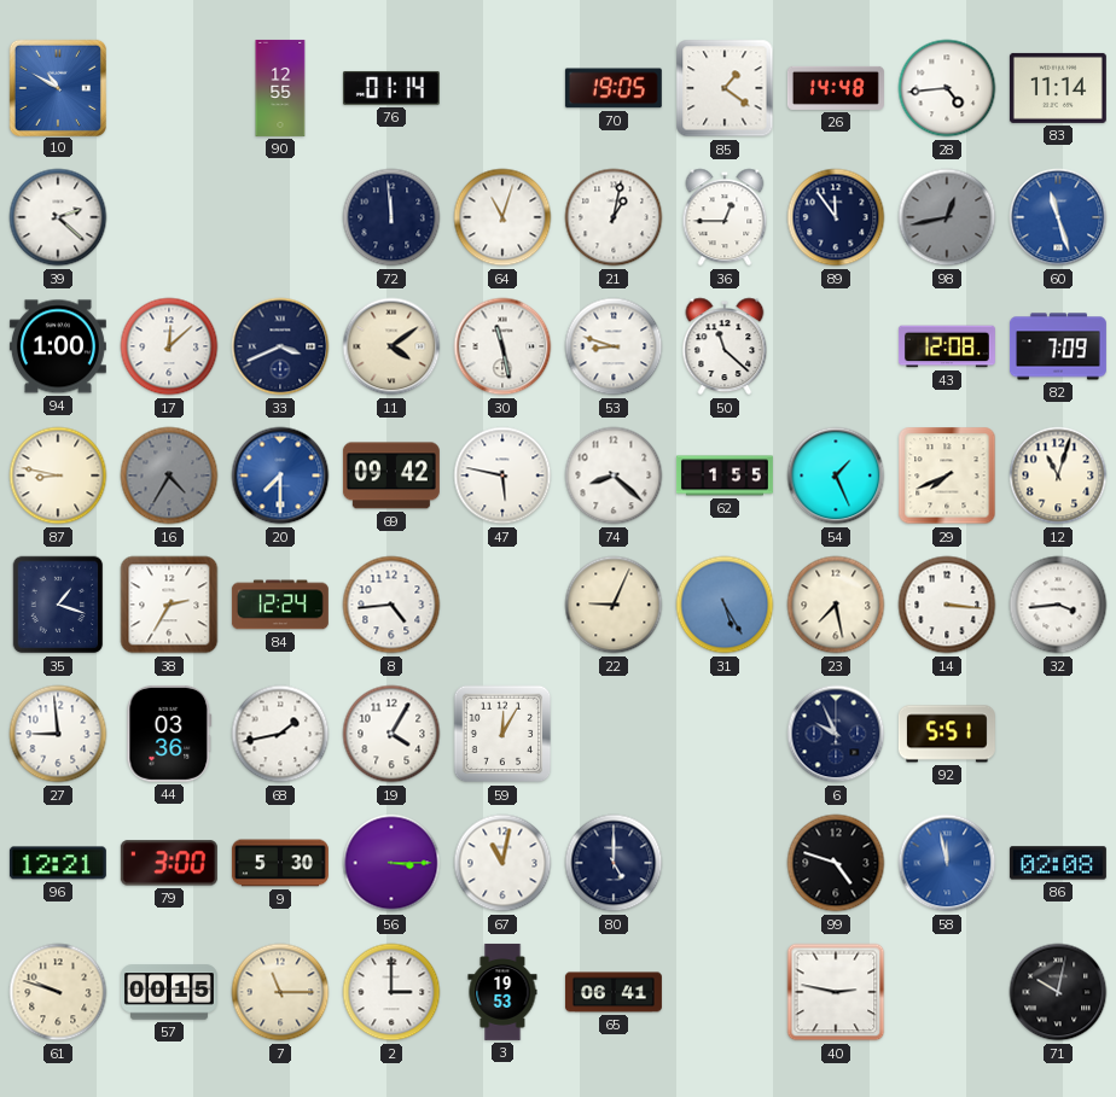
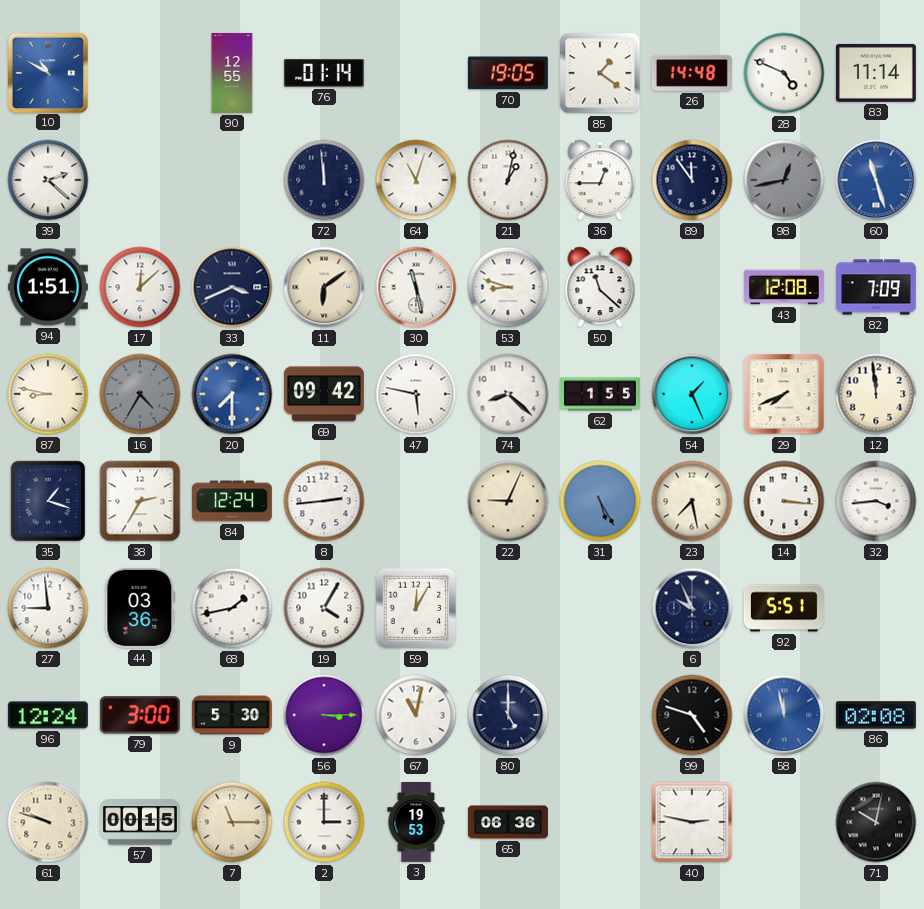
28: 4:44 -> 4:49 (784, 73)
94: 1:00 -> 1:51 (48, 287)
11: 4:09 -> 6:09 (324, 287)
12: 11:03 -> 11:59 (876, 394)
8: 4:44 -> 2:44 (324, 501)
96: 12:21 -> 12:24 (48, 715)
65: 06:41 -> 06:36 (508, 822)
